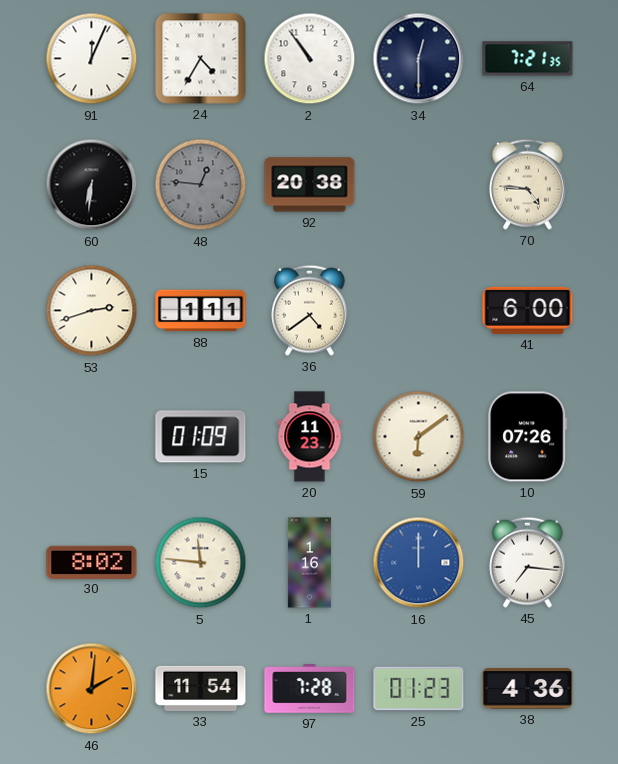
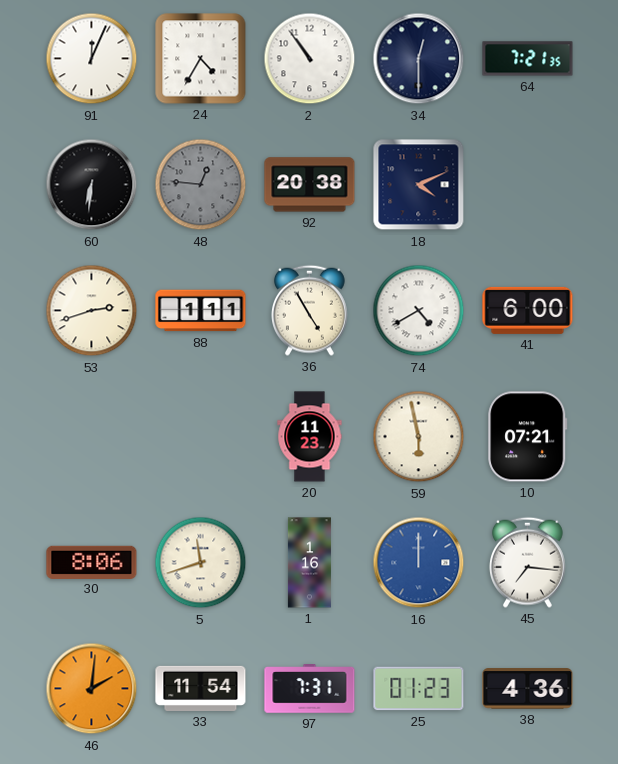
18: none -> 4:11 (419, 185)
70: 4:46 -> none (527, 184)
36: 4:39 -> 4:55 (309, 310)
74: none -> 4:40 (419, 311)
15: 01:09 -> none (201, 437)
59: 6:09 -> 5:58 (419, 437)
10: 07:26 -> 07:21 (528, 437)
30: 8:02 -> 8:06 (92, 562)
5: 11:46 -> 11:42 (201, 563)
97: 7:28 -> 7:31 (310, 689)
